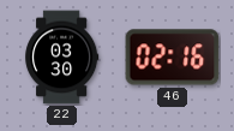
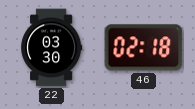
46: 02:16 -> 02:18 (144, 48)
